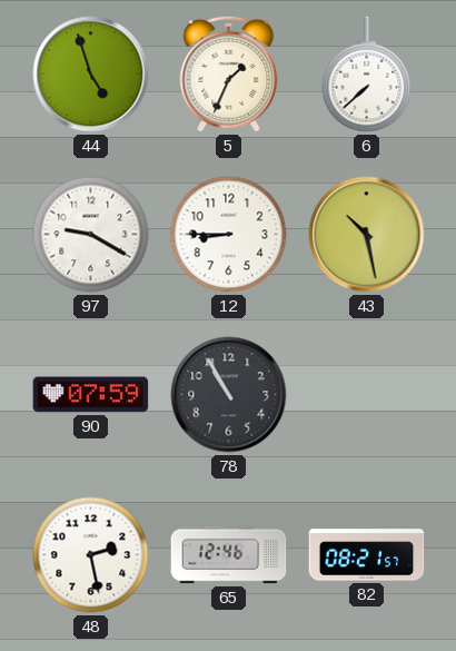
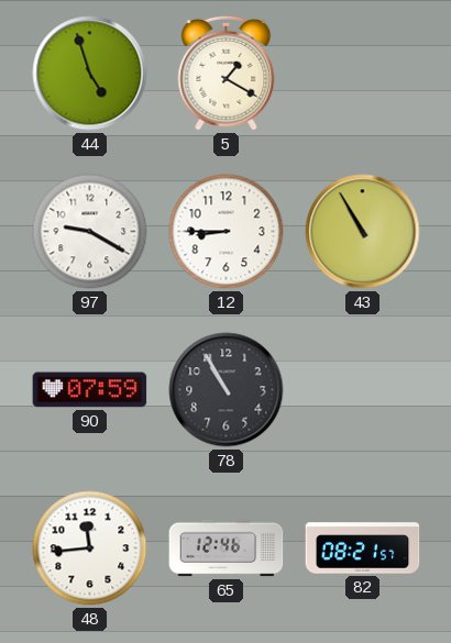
5: 1:34 -> 1:20 (227, 73)
6: 7:38 -> none (367, 75)
43: 10:28 -> 10:55 (363, 232)
48: 2:28 -> 11:44 (90, 548)
